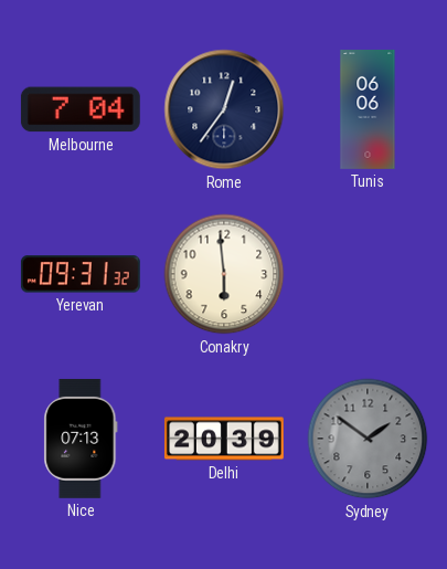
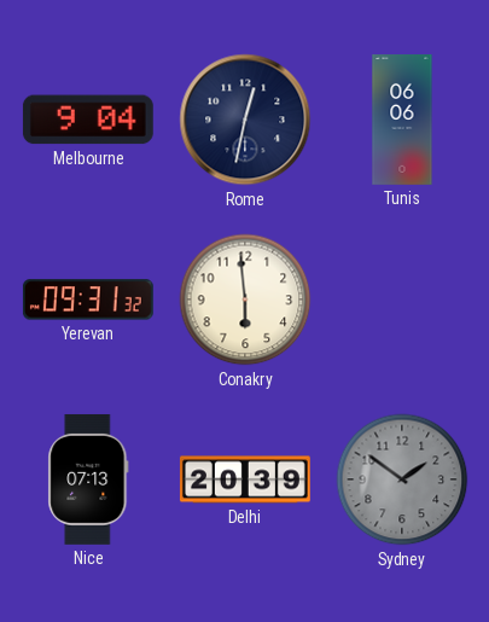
Melbourne: 7:04 -> 9:04 (88, 120)
Rome: 12:36 -> 12:32 (245, 120)
